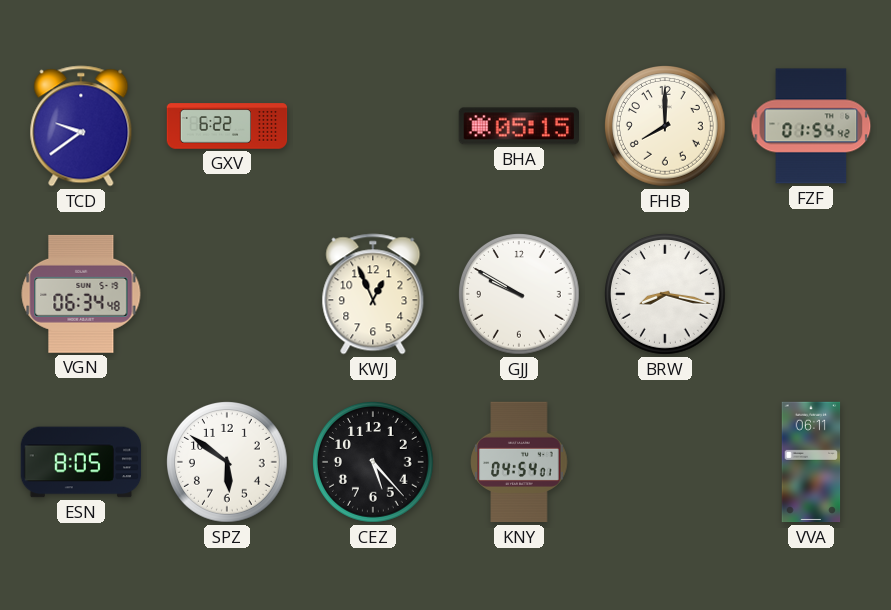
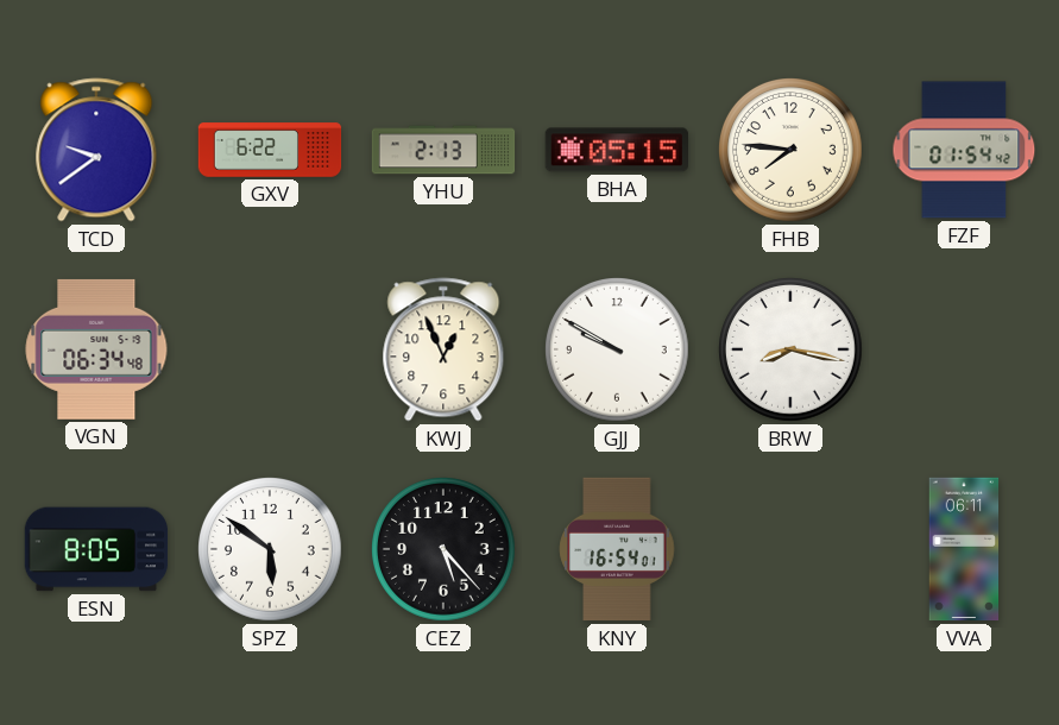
YHU: none -> 2:13 (443, 150)
FHB: 8:00 -> 7:46 (792, 151)
KNY: 04:54 -> 16:54 (617, 549)
